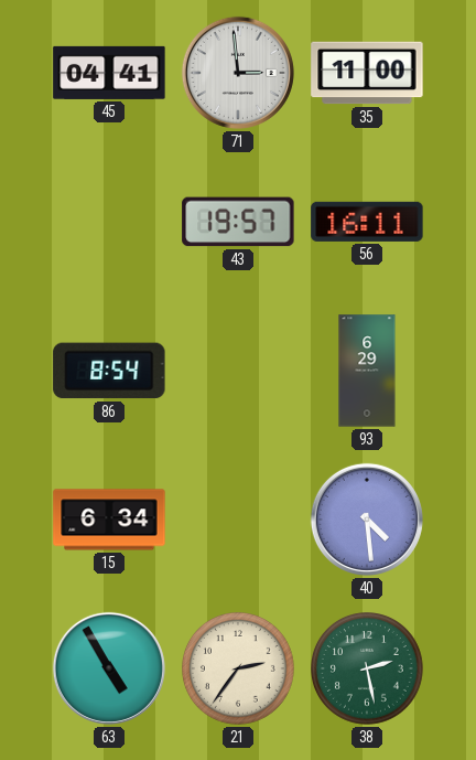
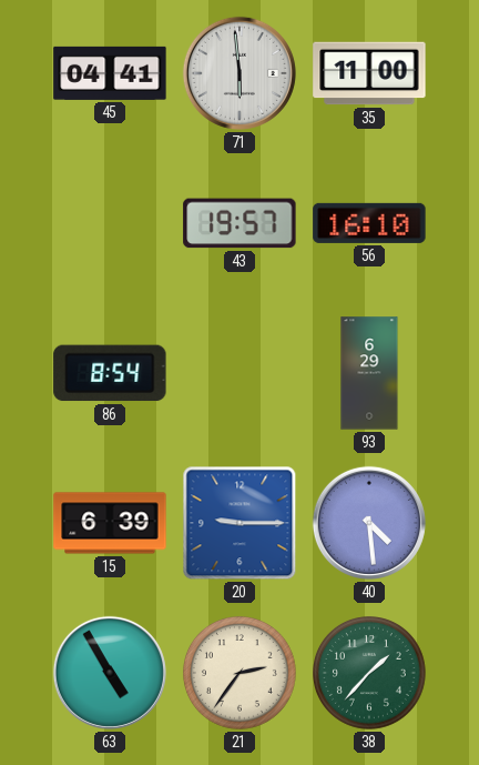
71: 2:59 -> 5:59 (239, 73)
56: 16:11 -> 16:10 (369, 223)
15: 6:34 -> 6:39 (110, 523)
20: none -> 9:15 (239, 523)
38: 2:28 -> 1:37 (370, 674)
